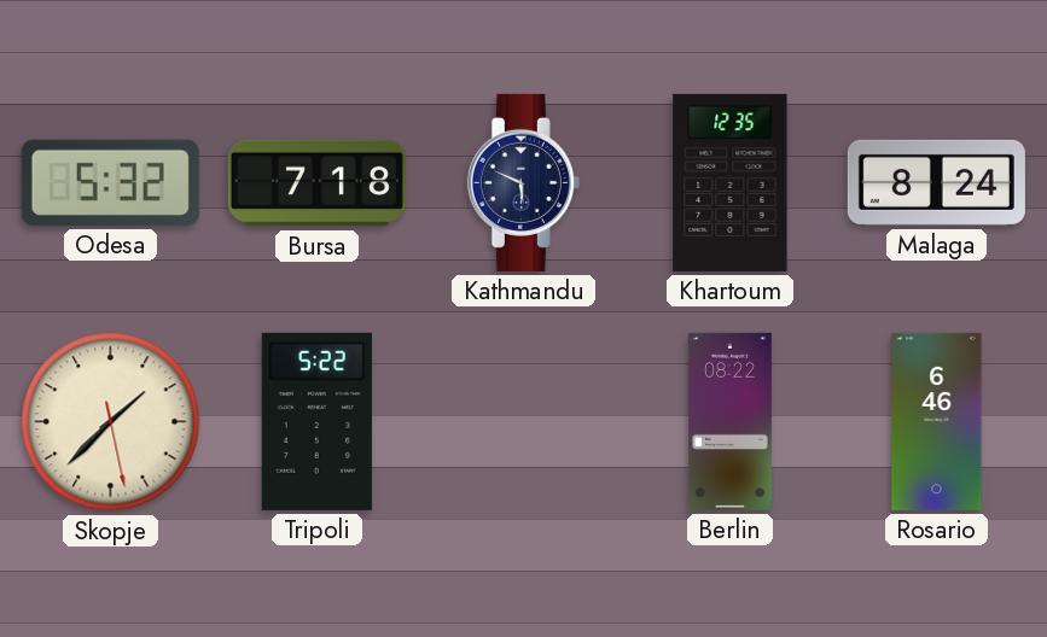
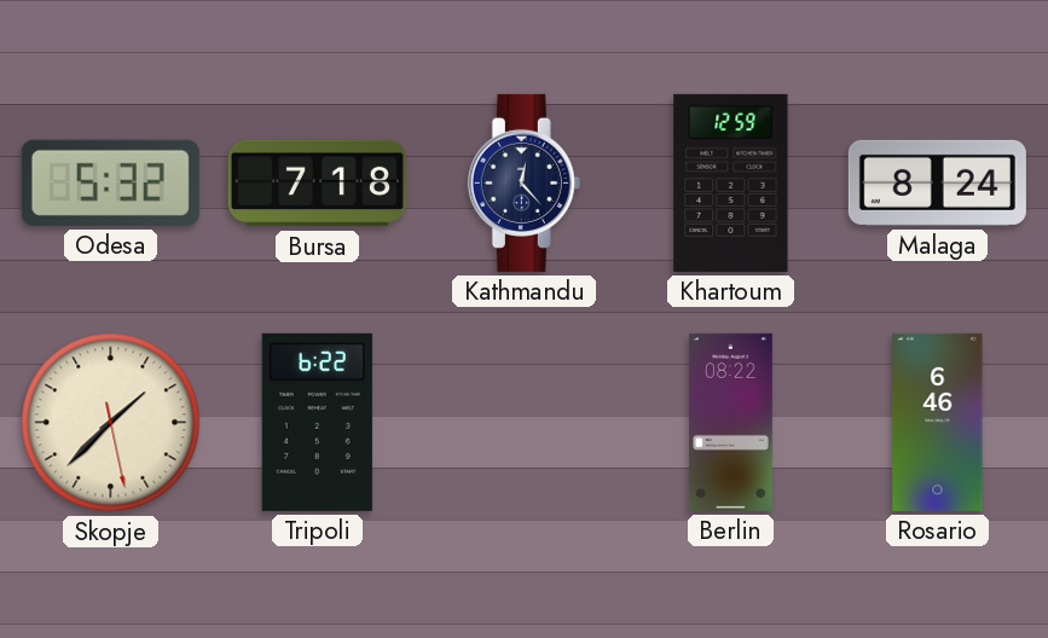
Kathmandu: 5:49 -> 12:23 (523, 182)
Khartoum: 12:35 -> 12:59 (731, 182)
Tripoli: 5:22 -> 6:22 (317, 422)
